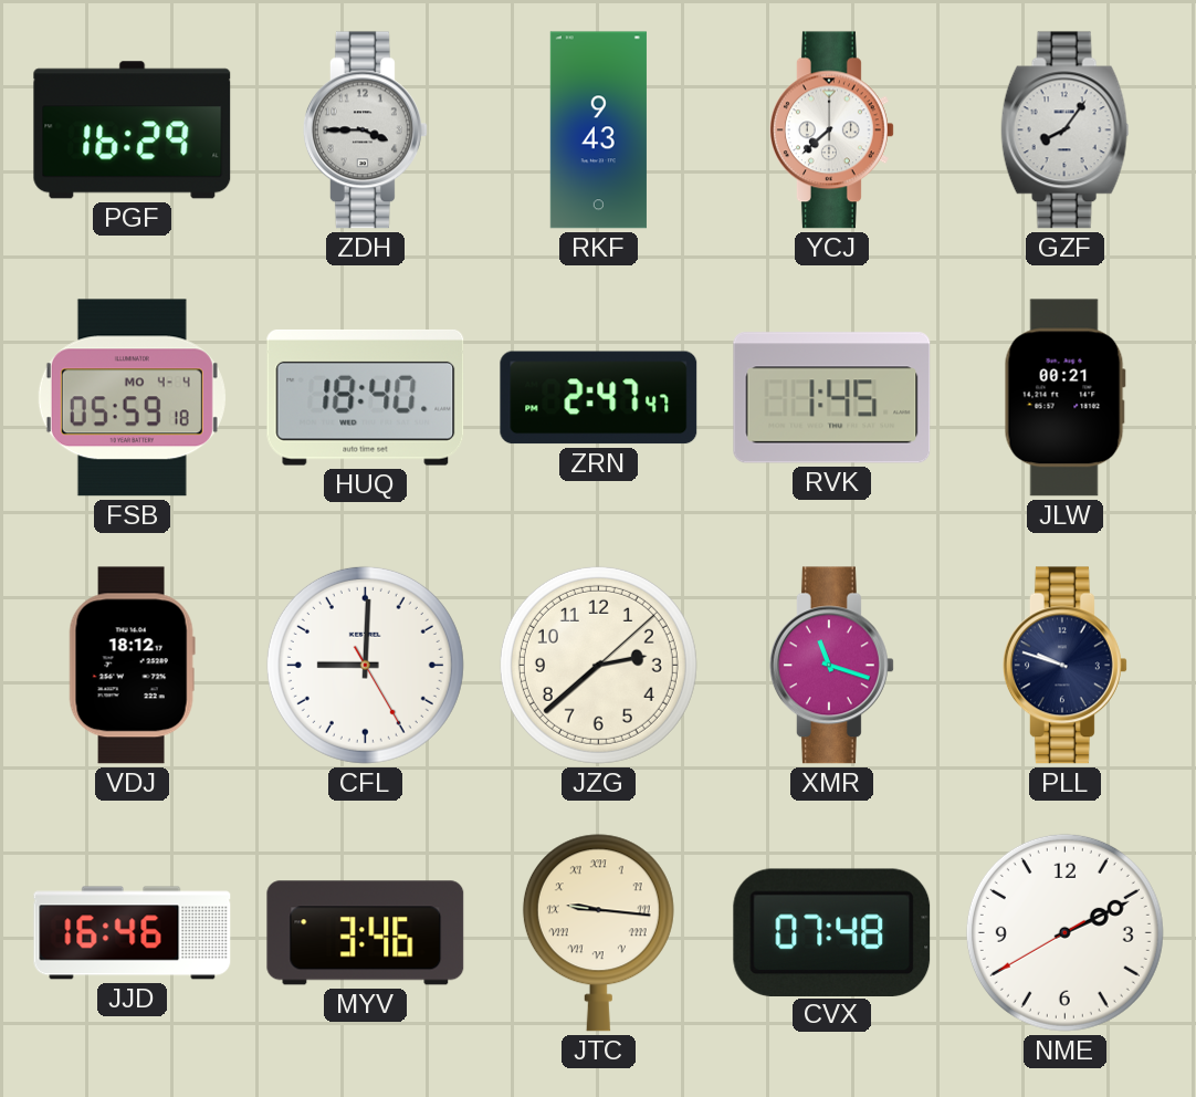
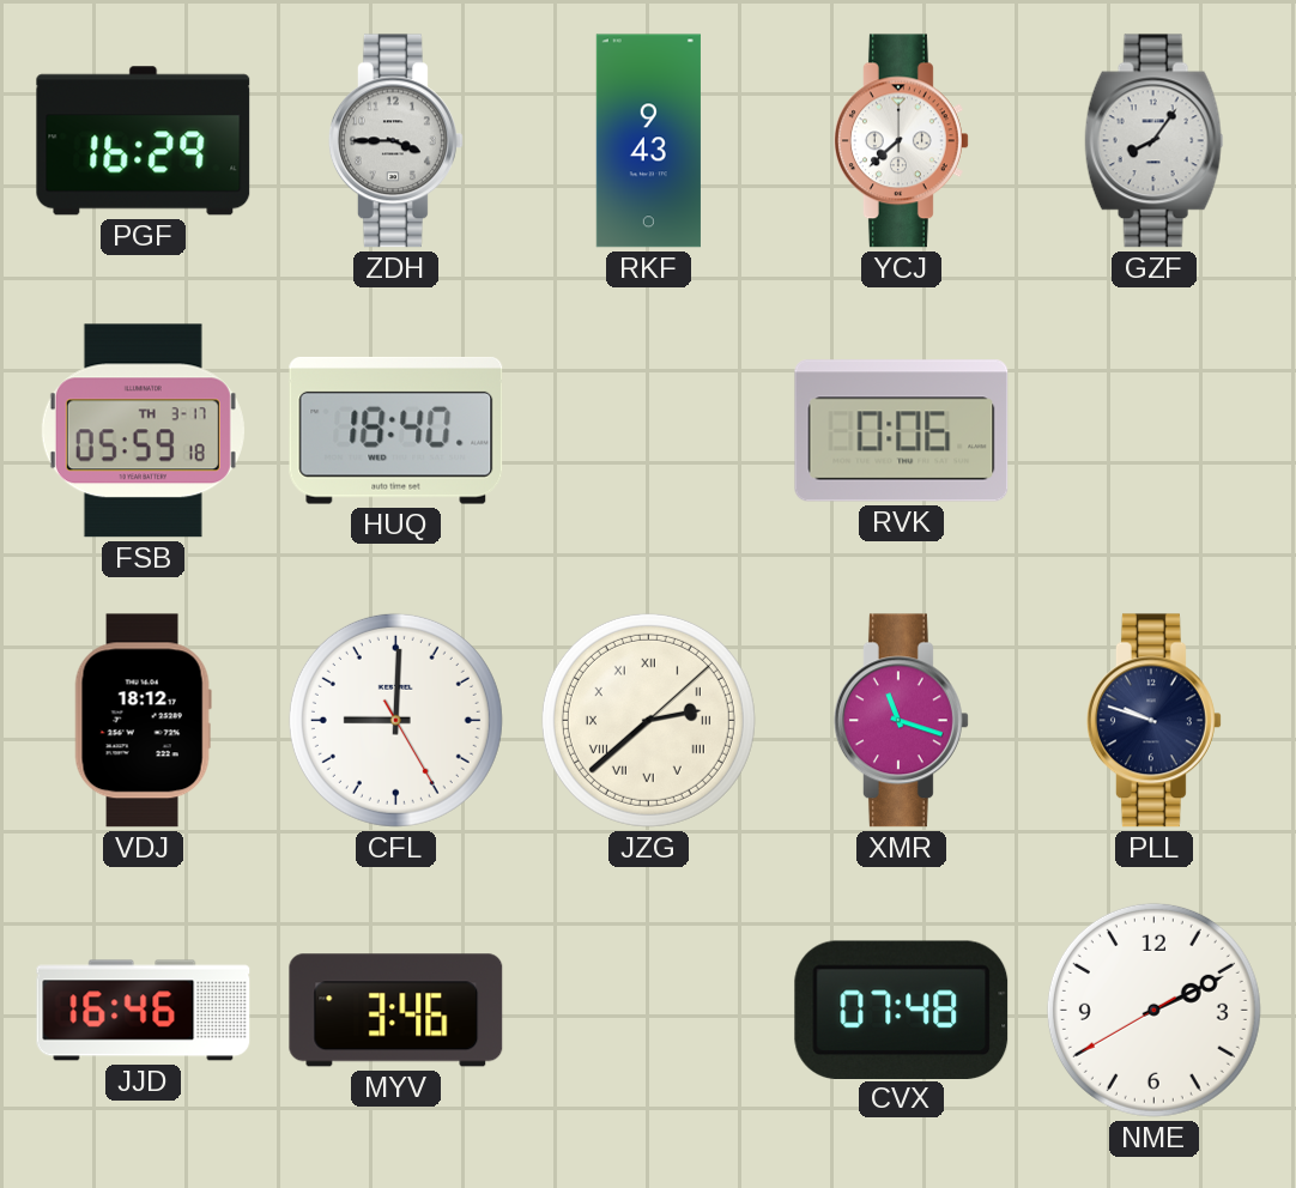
FSB date: MO 4-4 -> TH 3-17 (143, 431)
ZRN: 2:47 -> none (599, 398)
RVK: 1:45 -> 0:06 (902, 431)
JLW: 00:21 -> none (1064, 398)
JZG numerals: Arabic -> Roman (648, 720)
JTC: 9:16 -> none (598, 933)
